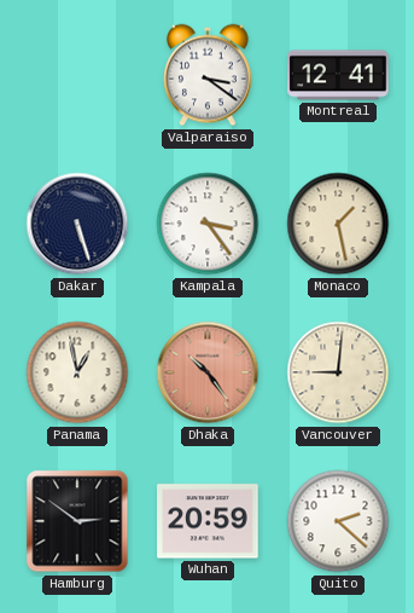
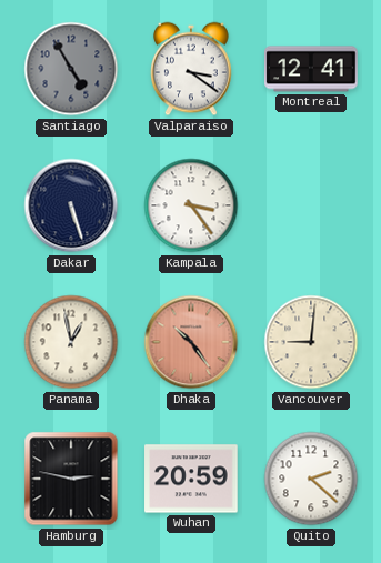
Santiago: none -> 4:55 (71, 69)
Monaco: 1:28 -> none (338, 224)
Hamburg: 2:51 -> 2:47 (71, 479)
